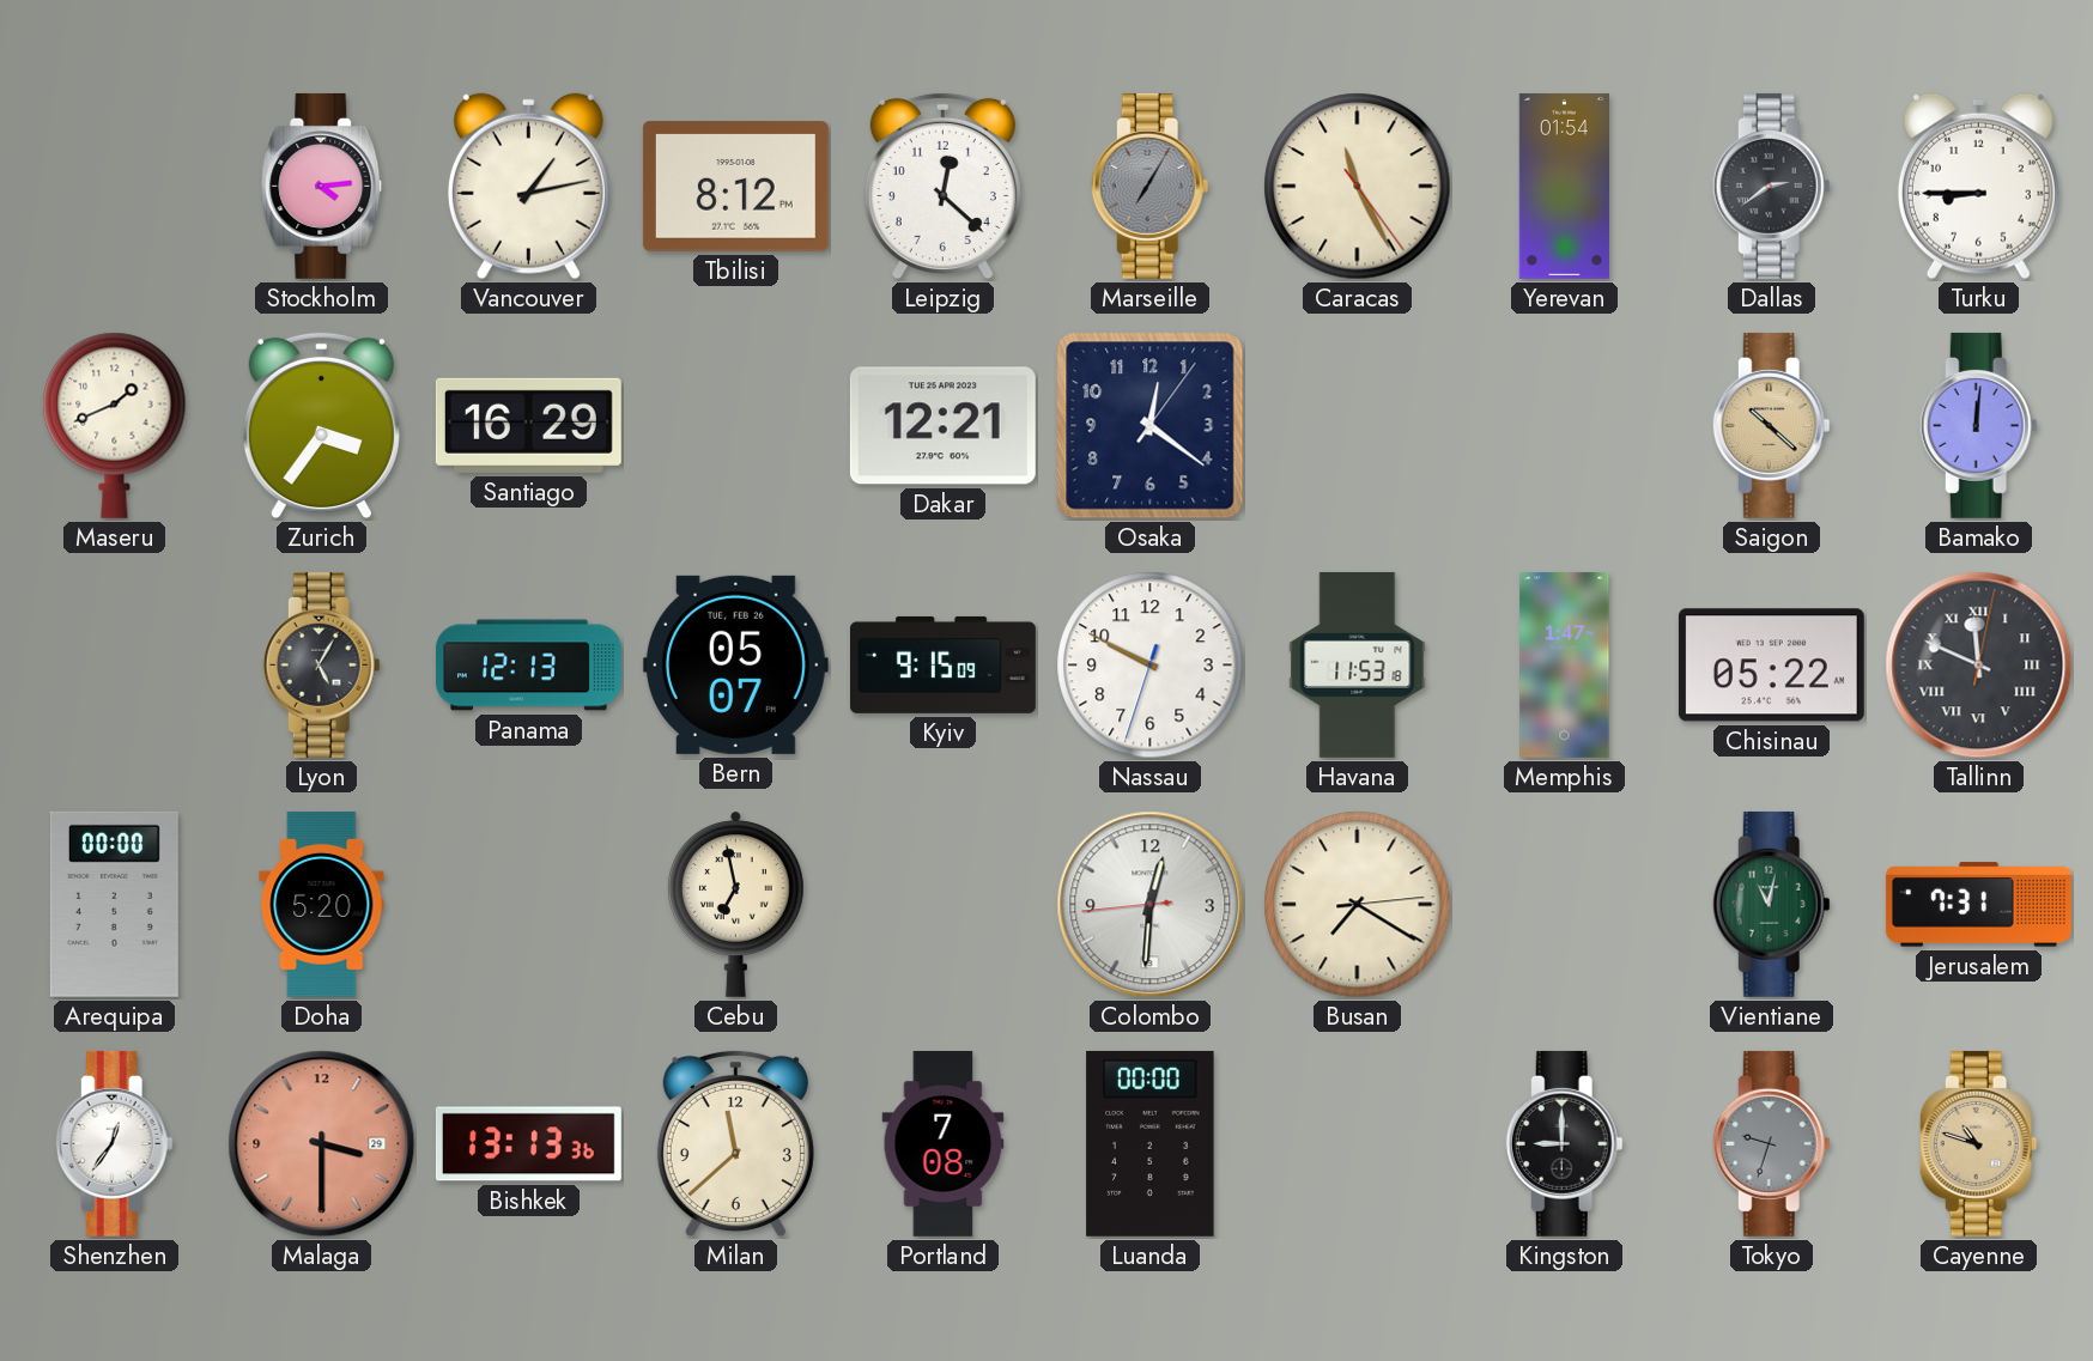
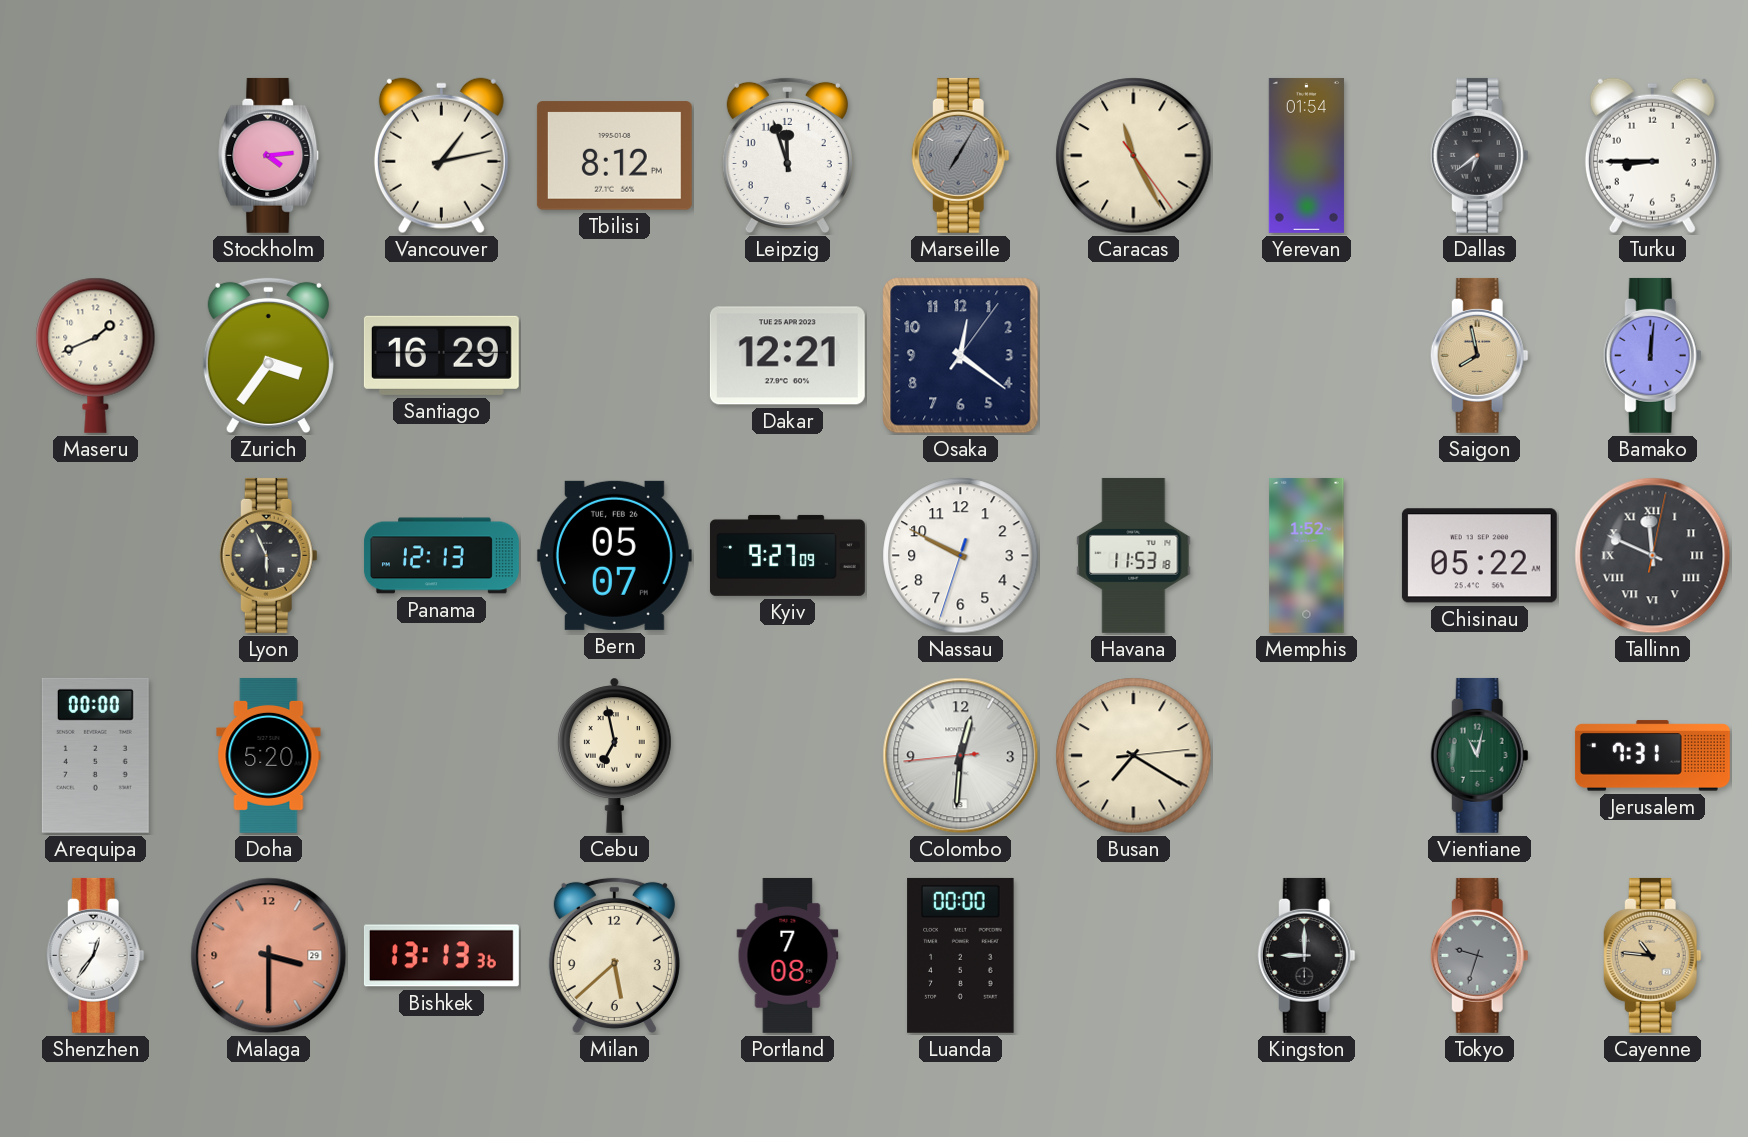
Leipzig: 12:22 -> 11:57 (787, 156)
Dallas: 2:39 -> 6:39 (1479, 155)
Saigon: 10:22 -> 7:58 (1479, 355)
Lyon: 5:05 -> 5:56 (268, 555)
Kyiv: 9:15 -> 9:27 (787, 555)
Memphis: 1:47 -> 1:52 (1307, 555)
Milan: 11:38 -> 5:38 (614, 956)
Cayenne: 10:48 -> 10:46 (1652, 955)
